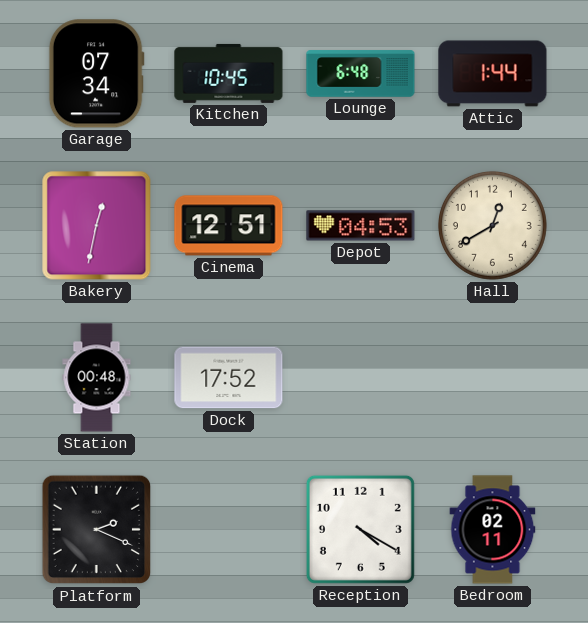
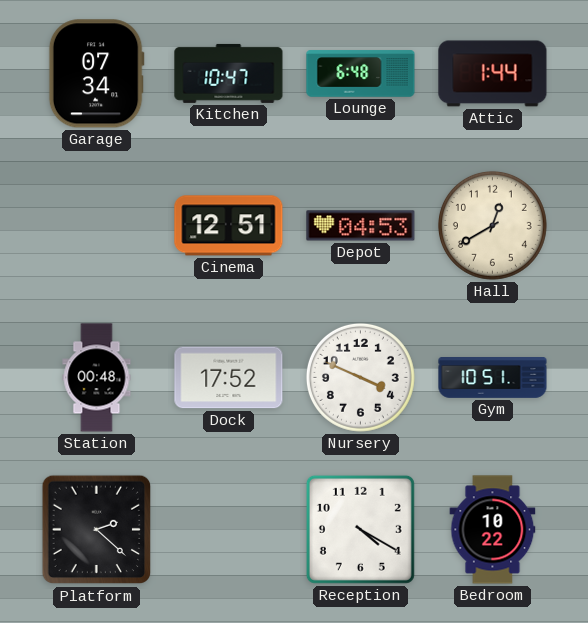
Kitchen: 10:45 -> 10:47 (229, 73)
Bakery: 12:32 -> none (97, 226)
Nursery: none -> 3:49 (360, 377)
Gym: none -> 10:51 (493, 378)
Platform: 2:19 -> 2:22 (97, 530)
Bedroom: 02:11 -> 10:22 (493, 530)
